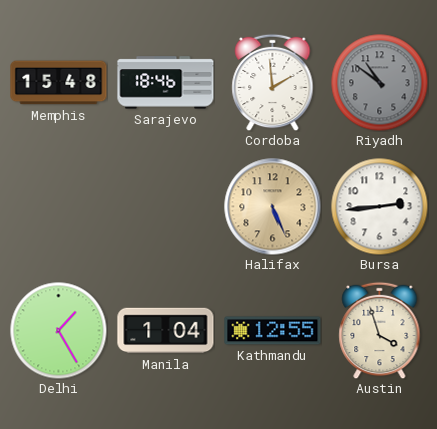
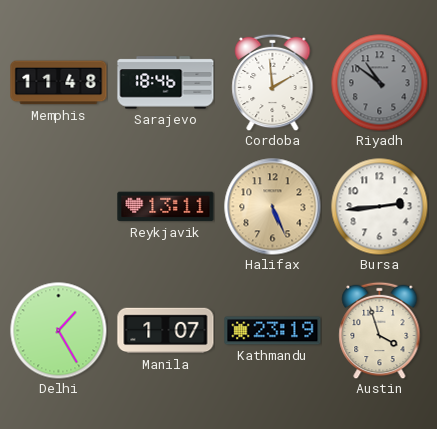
Memphis: 15:48 -> 11:48 (59, 83)
Reykjavik: none -> 13:11 (166, 207)
Manila: 1:04 -> 1:07 (166, 331)
Kathmandu: 12:55 -> 23:19 (273, 331)
